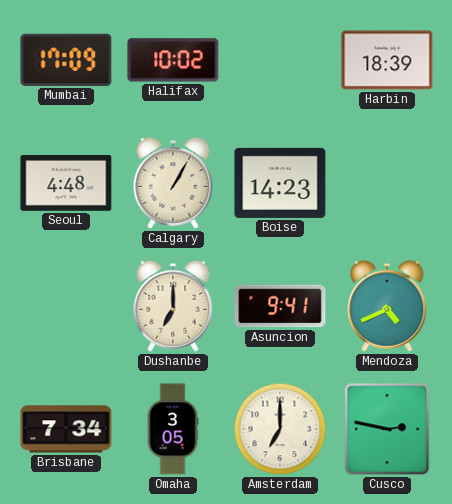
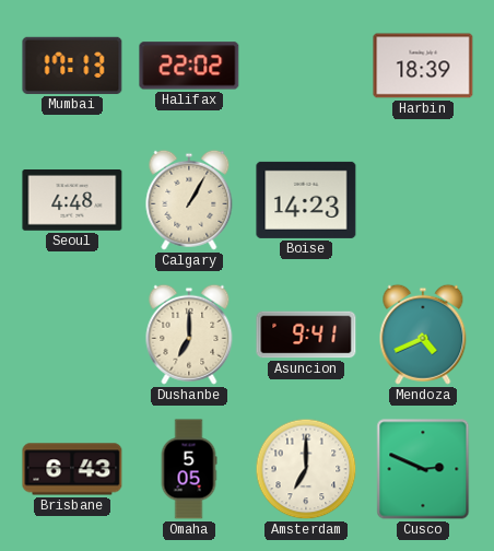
Mumbai: 17:09 -> 17:13 (72, 66)
Halifax: 10:02 -> 22:02 (189, 66)
Brisbane: 7:34 -> 6:43 (72, 469)
Omaha: 3:05 -> 5:05 (189, 469)
Cusco: 2:47 -> 2:49 (423, 469)
